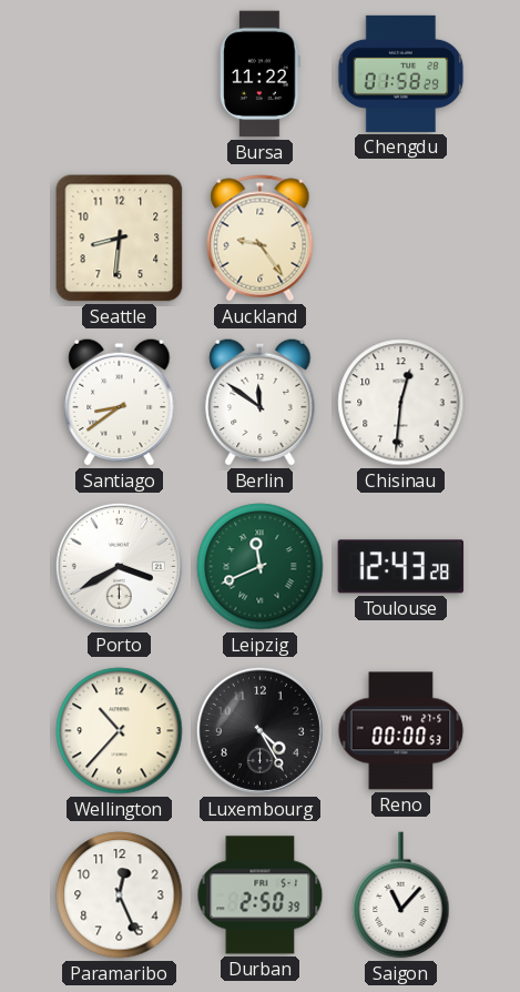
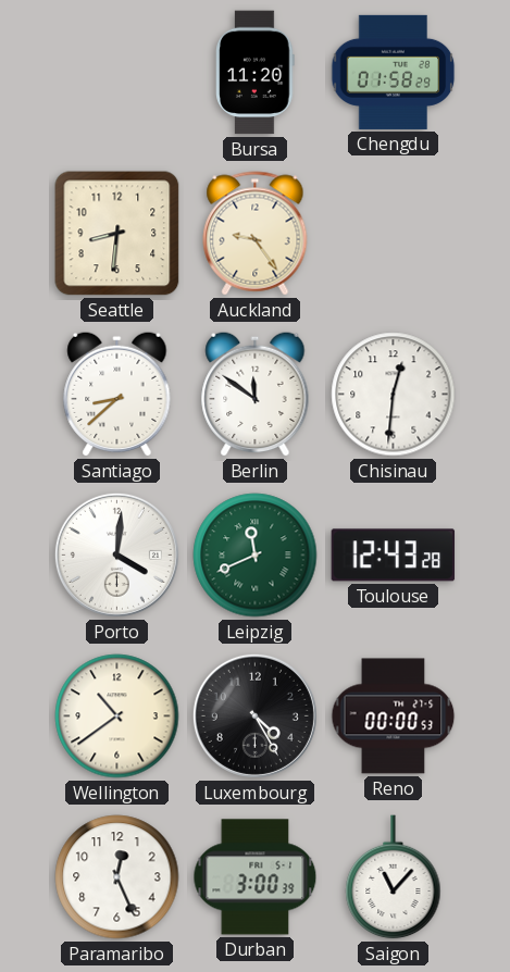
Bursa: 11:22 -> 11:20 (256, 73)
Santiago: 8:39 -> 8:38 (117, 394)
Porto: 3:40 -> 4:01 (116, 554)
Wellington: 10:37 -> 10:39 (117, 716)
Durban: 2:50 -> 3:00 (256, 877)
